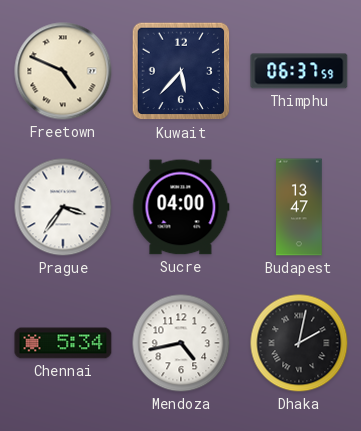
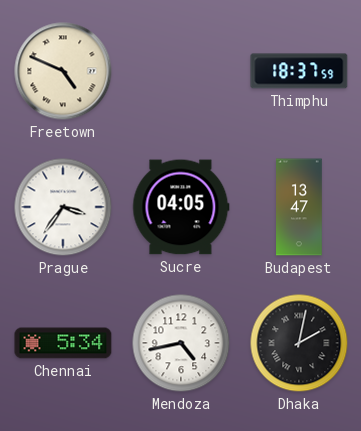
Kuwait: 5:37 -> none (181, 71)
Thimphu: 06:37 -> 18:37 (299, 71)
Sucre: 04:00 -> 04:05 (181, 207)
